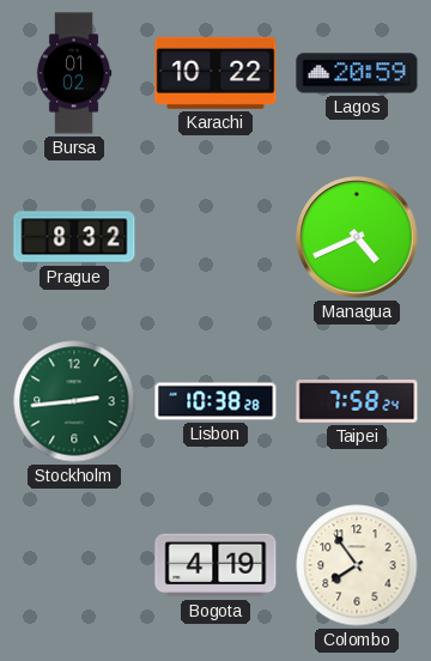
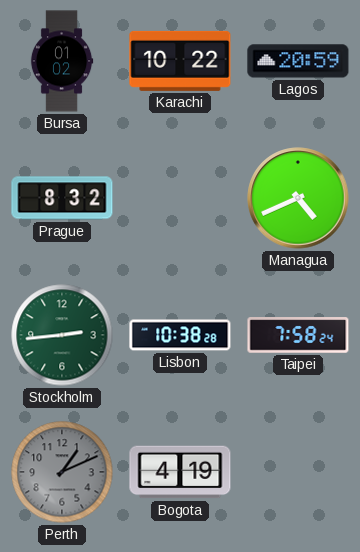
Perth: none -> 1:11 (62, 472)
Colombo: 7:54 -> none (357, 565)
